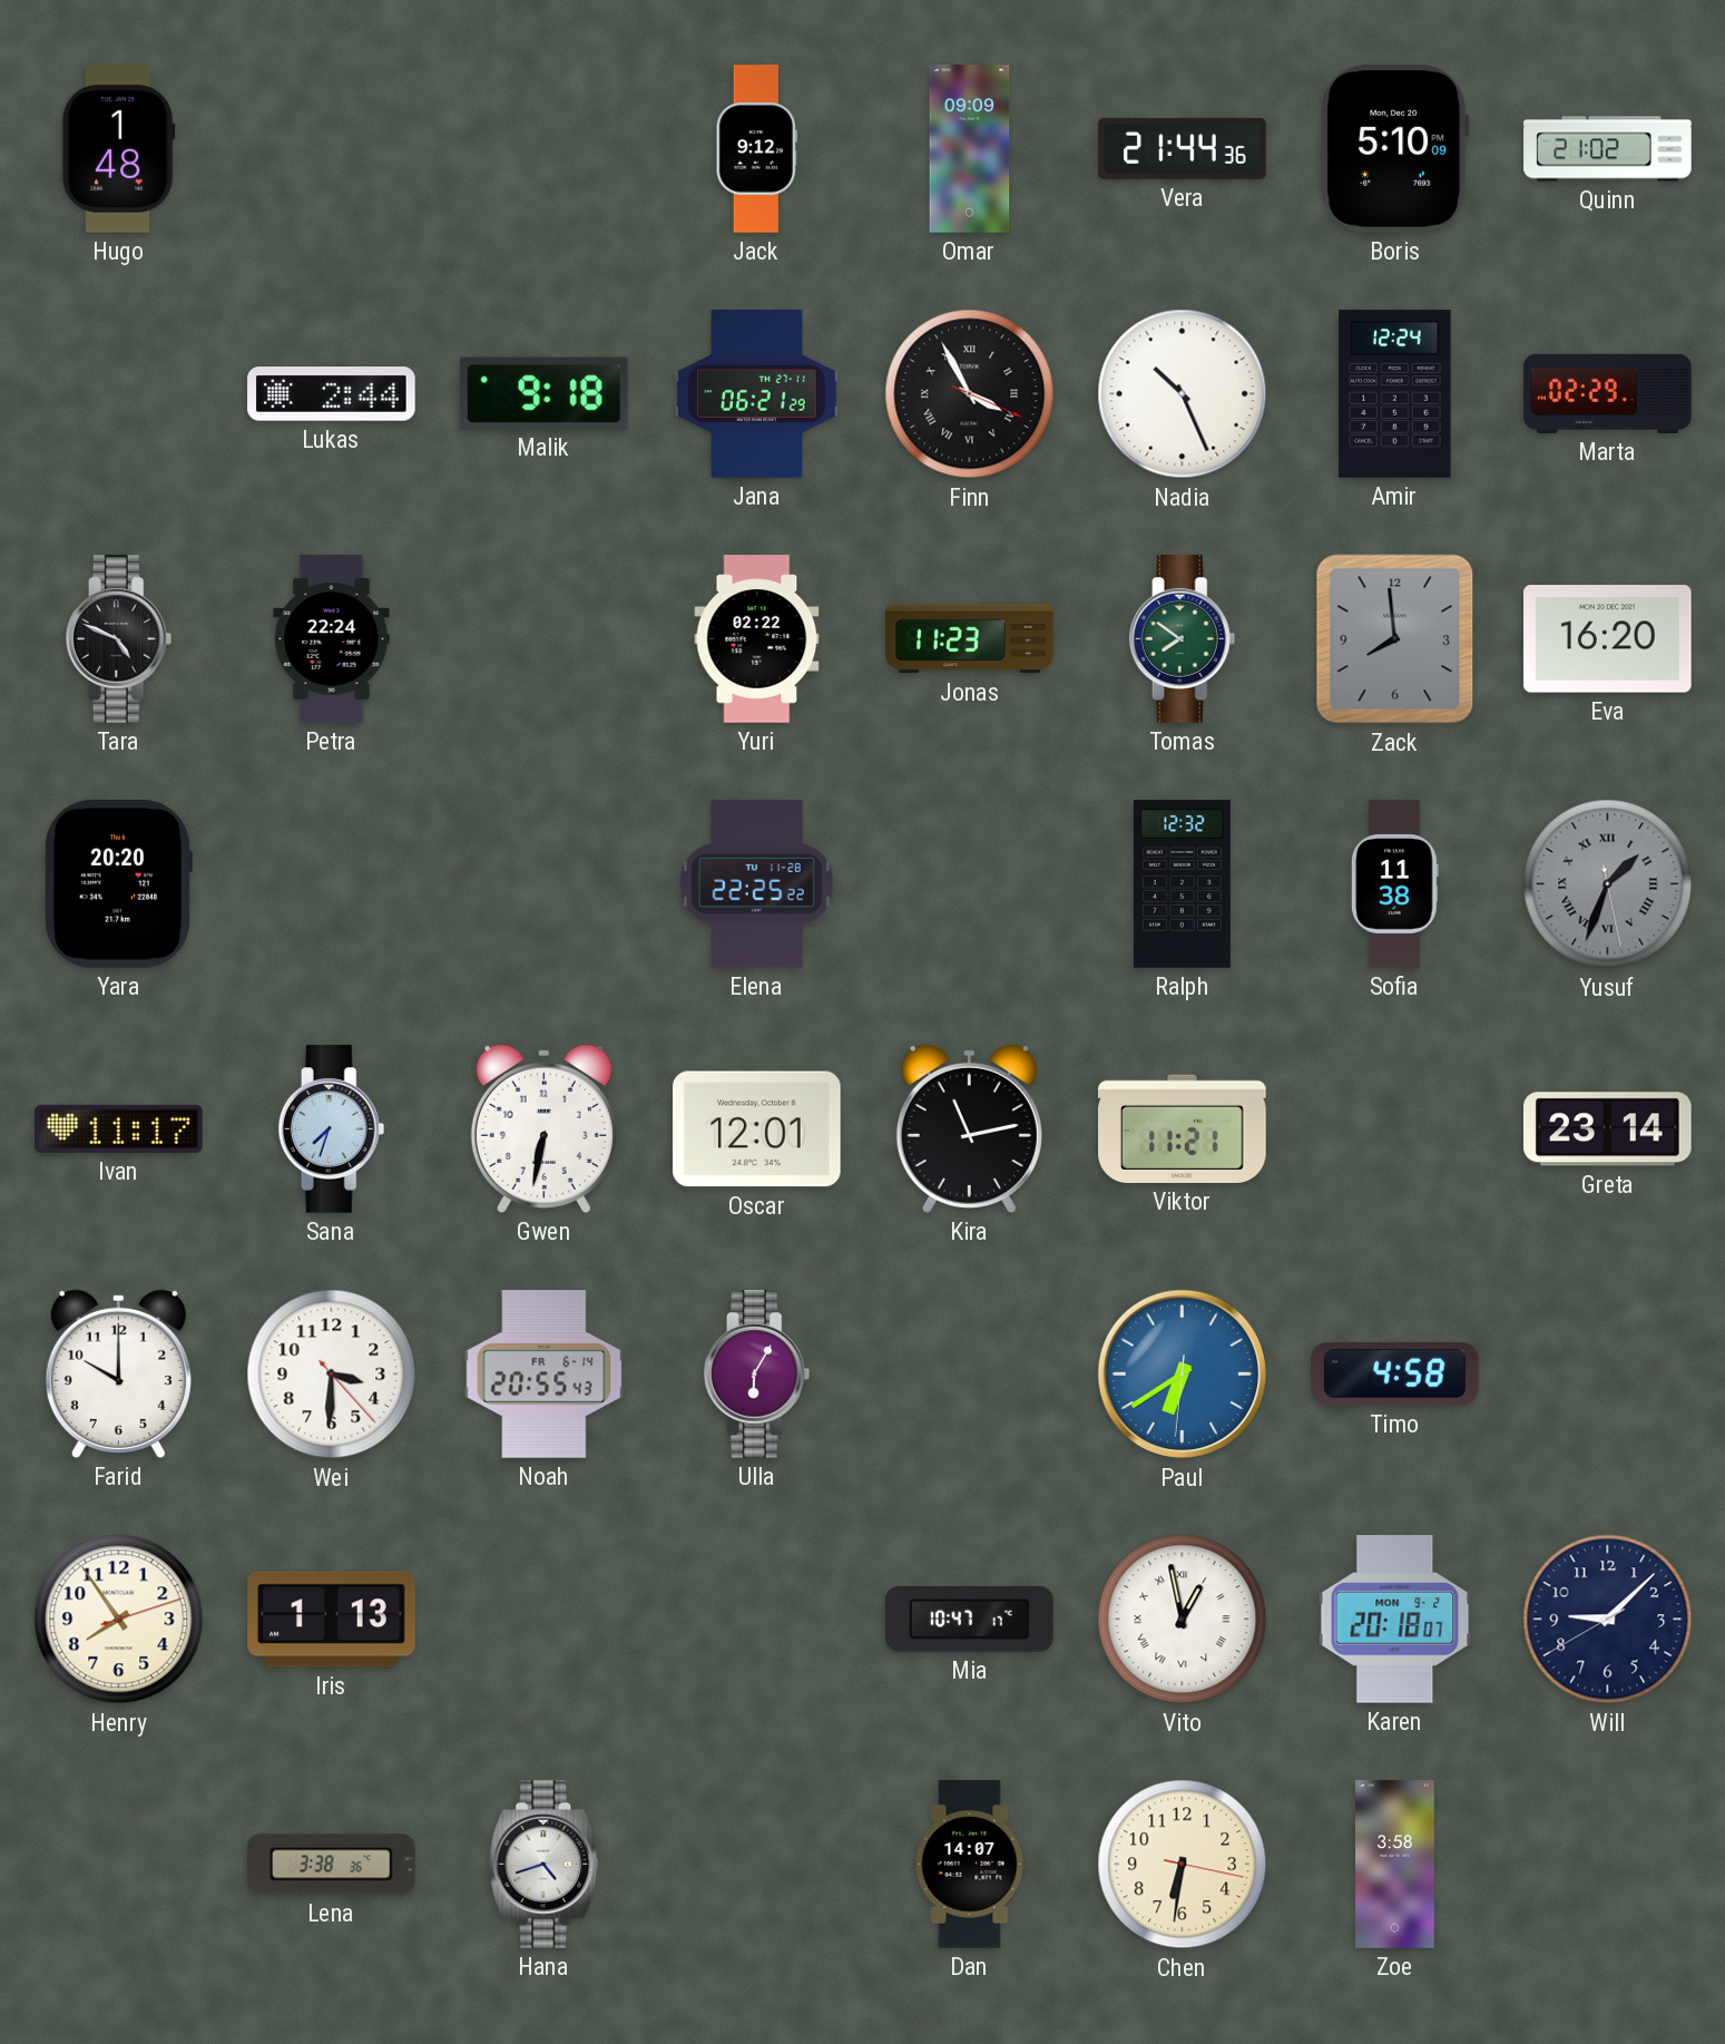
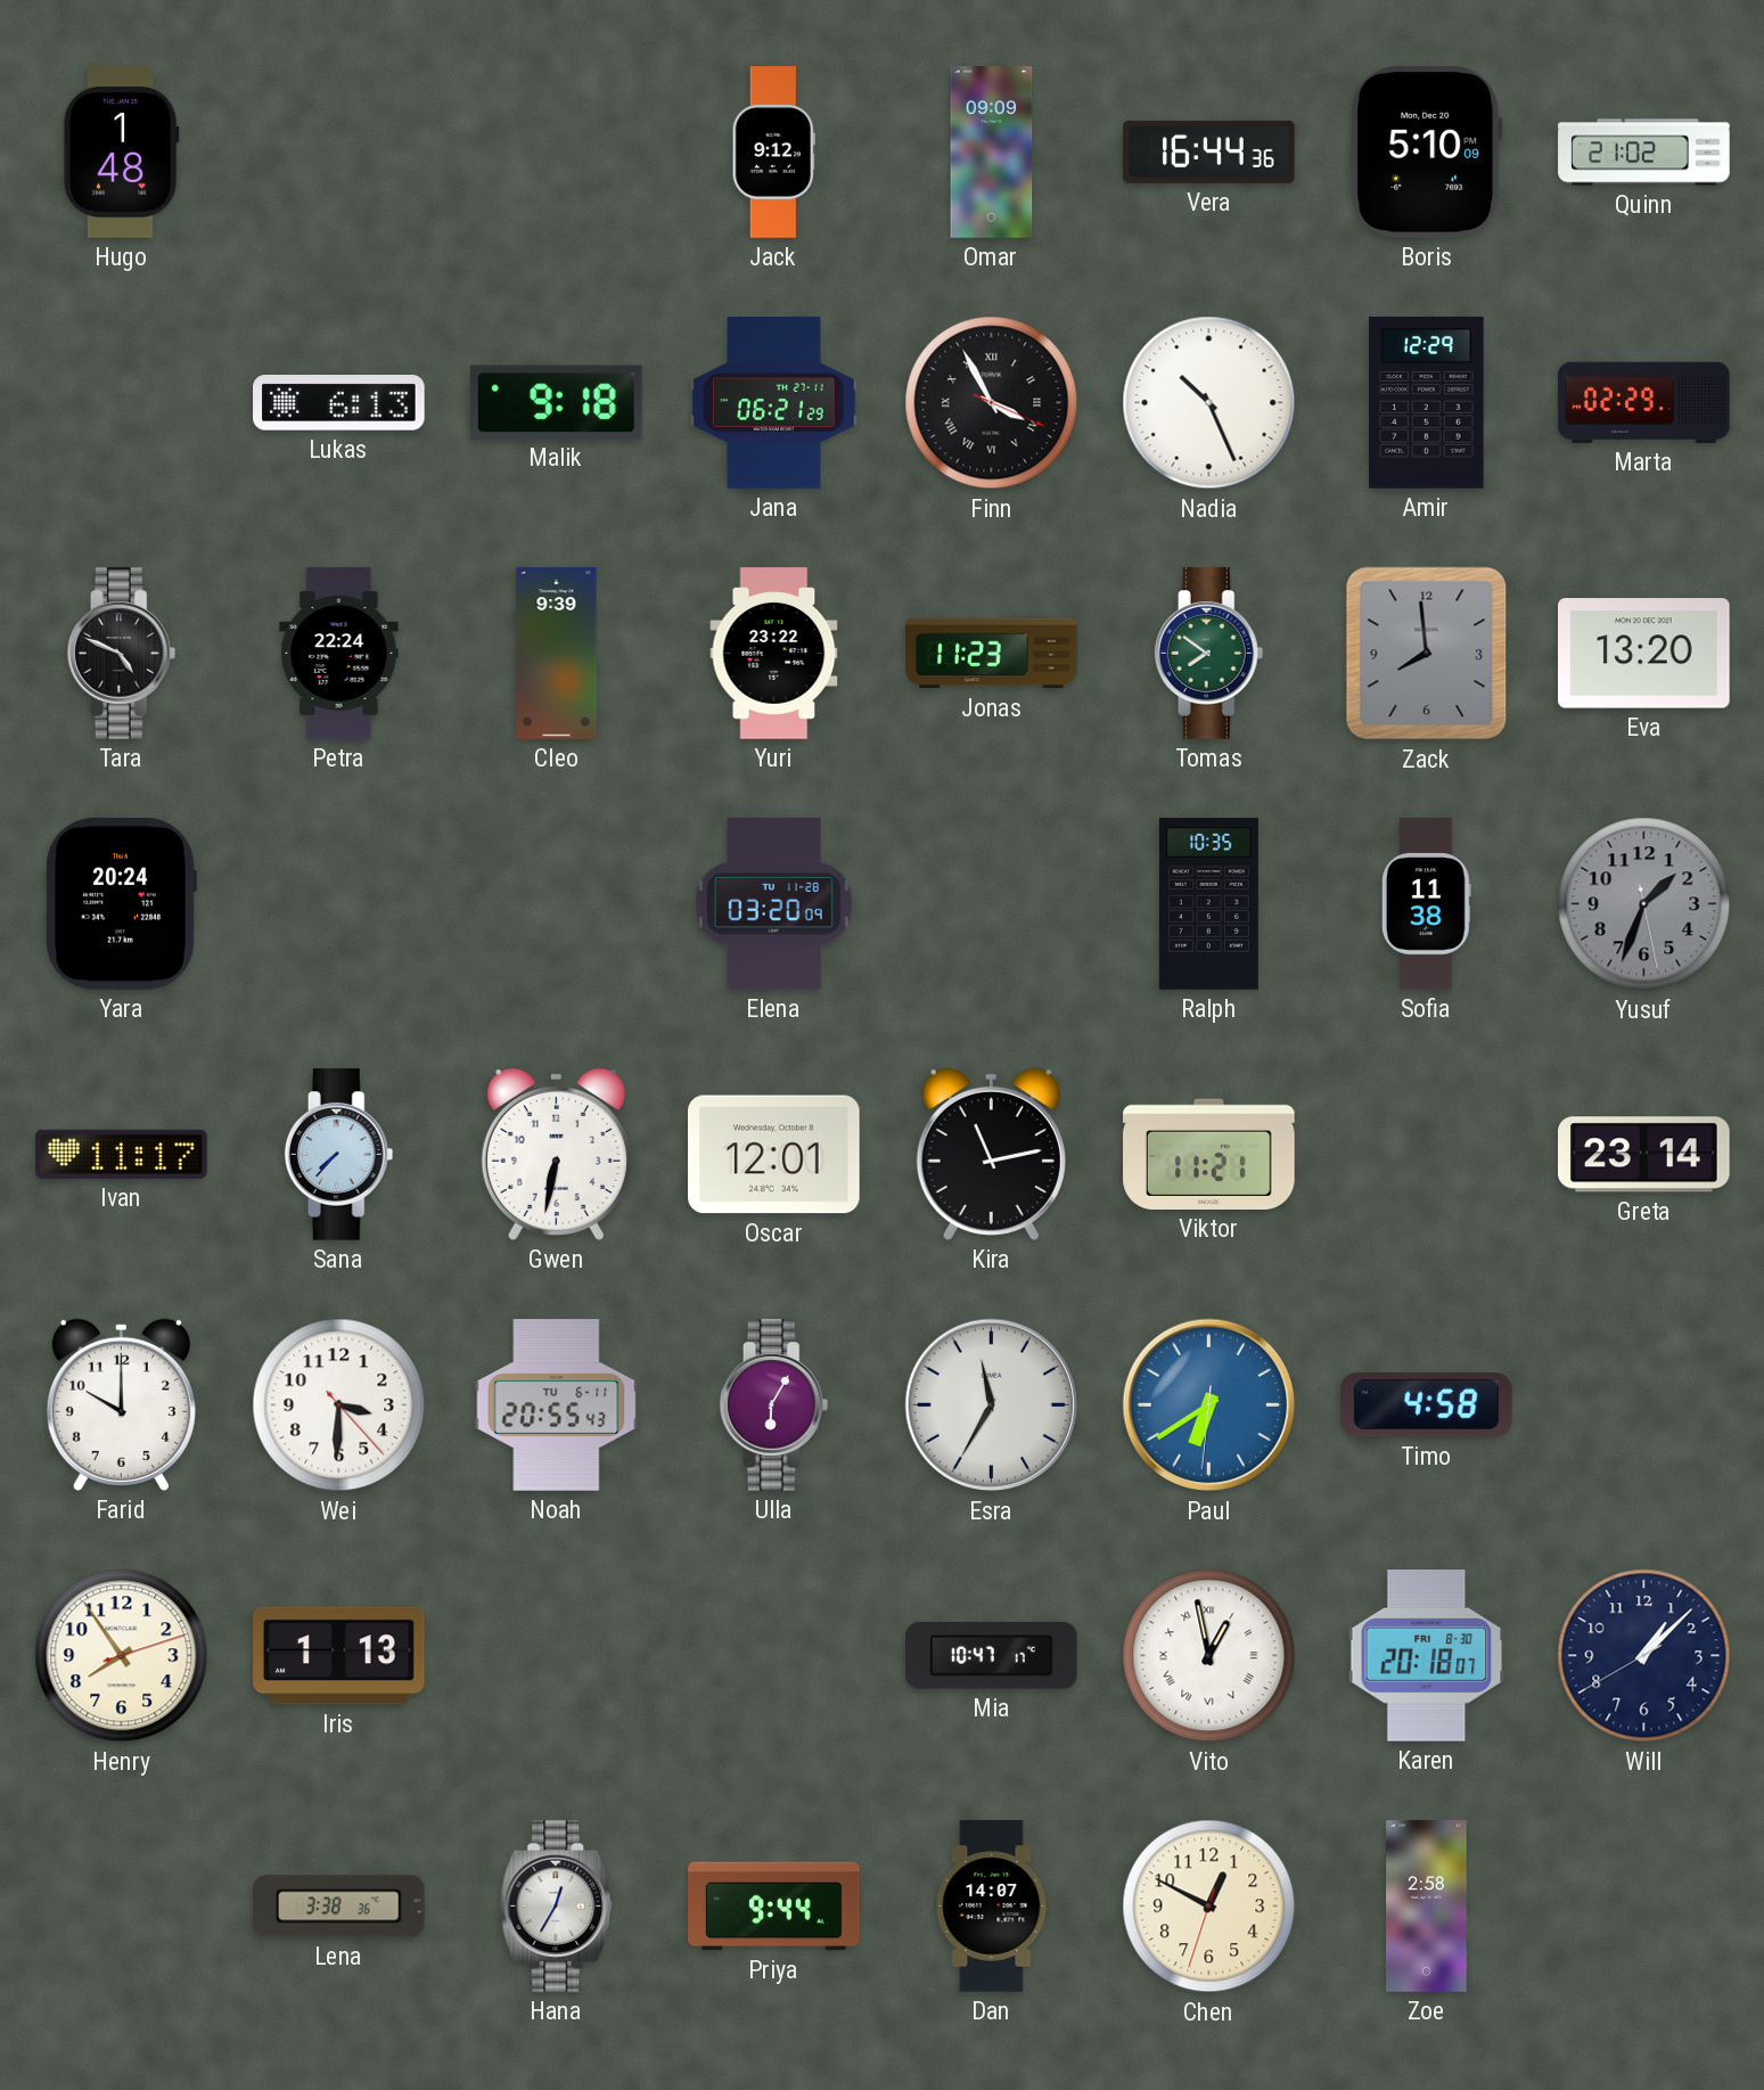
Vera: 21:44 -> 16:44 (1209, 151)
Lukas: 2:44 -> 6:13 (339, 403)
Amir: 12:24 -> 12:29 (1427, 403)
Cleo: none -> 9:39 (557, 654)
Yuri: 02:22 -> 23:22 (774, 654)
Eva: 16:20 -> 13:20 (1644, 654)
Yara: 20:20 -> 20:24 (121, 904)
Elena: 22:25 -> 03:20 (773, 904)
Ralph: 12:32 -> 10:35 (1208, 904)
Yusuf numerals: Roman -> Arabic (1644, 904)
Sana: 7:33 -> 7:37 (339, 1155)
Noah date: FR 6-14 -> TU 6-11 (557, 1405)
Esra: none -> 11:35 (992, 1405)
Karen date: MON 9-2 -> FRI 8-30 (1427, 1656)
Will: 9:07 -> 1:07 (1644, 1656)
Hana: 4:42 -> 12:35 (557, 1907)
Priya: none -> 9:44 (774, 1907)
Chen: 6:31 -> 12:49 (1209, 1907)
Zoe: 3:58 -> 2:58 (1427, 1907)
